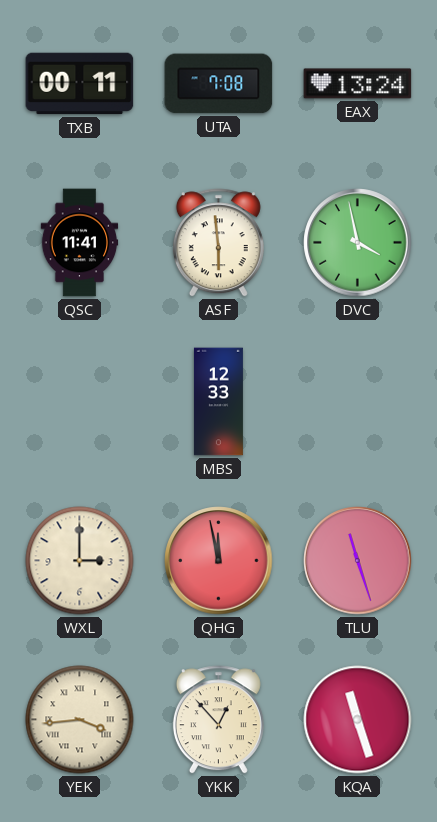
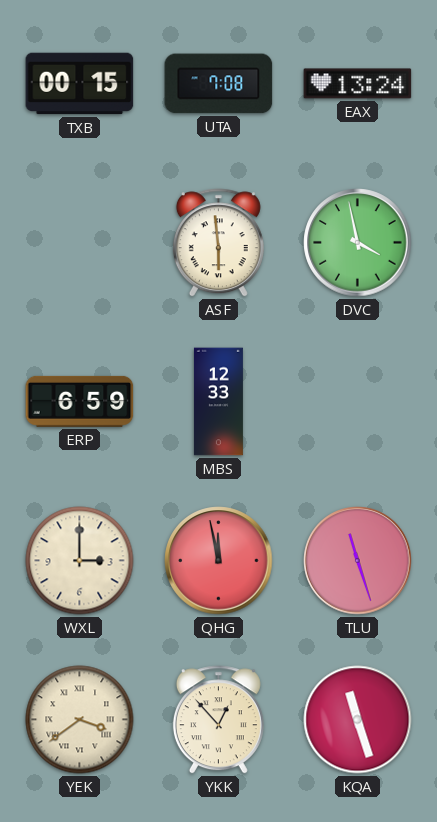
TXB: 00:11 -> 00:15 (80, 84)
QSC: 11:41 -> none (80, 243)
ERP: none -> 6:59 (80, 401)
YEK: 3:44 -> 3:39 (80, 720)
